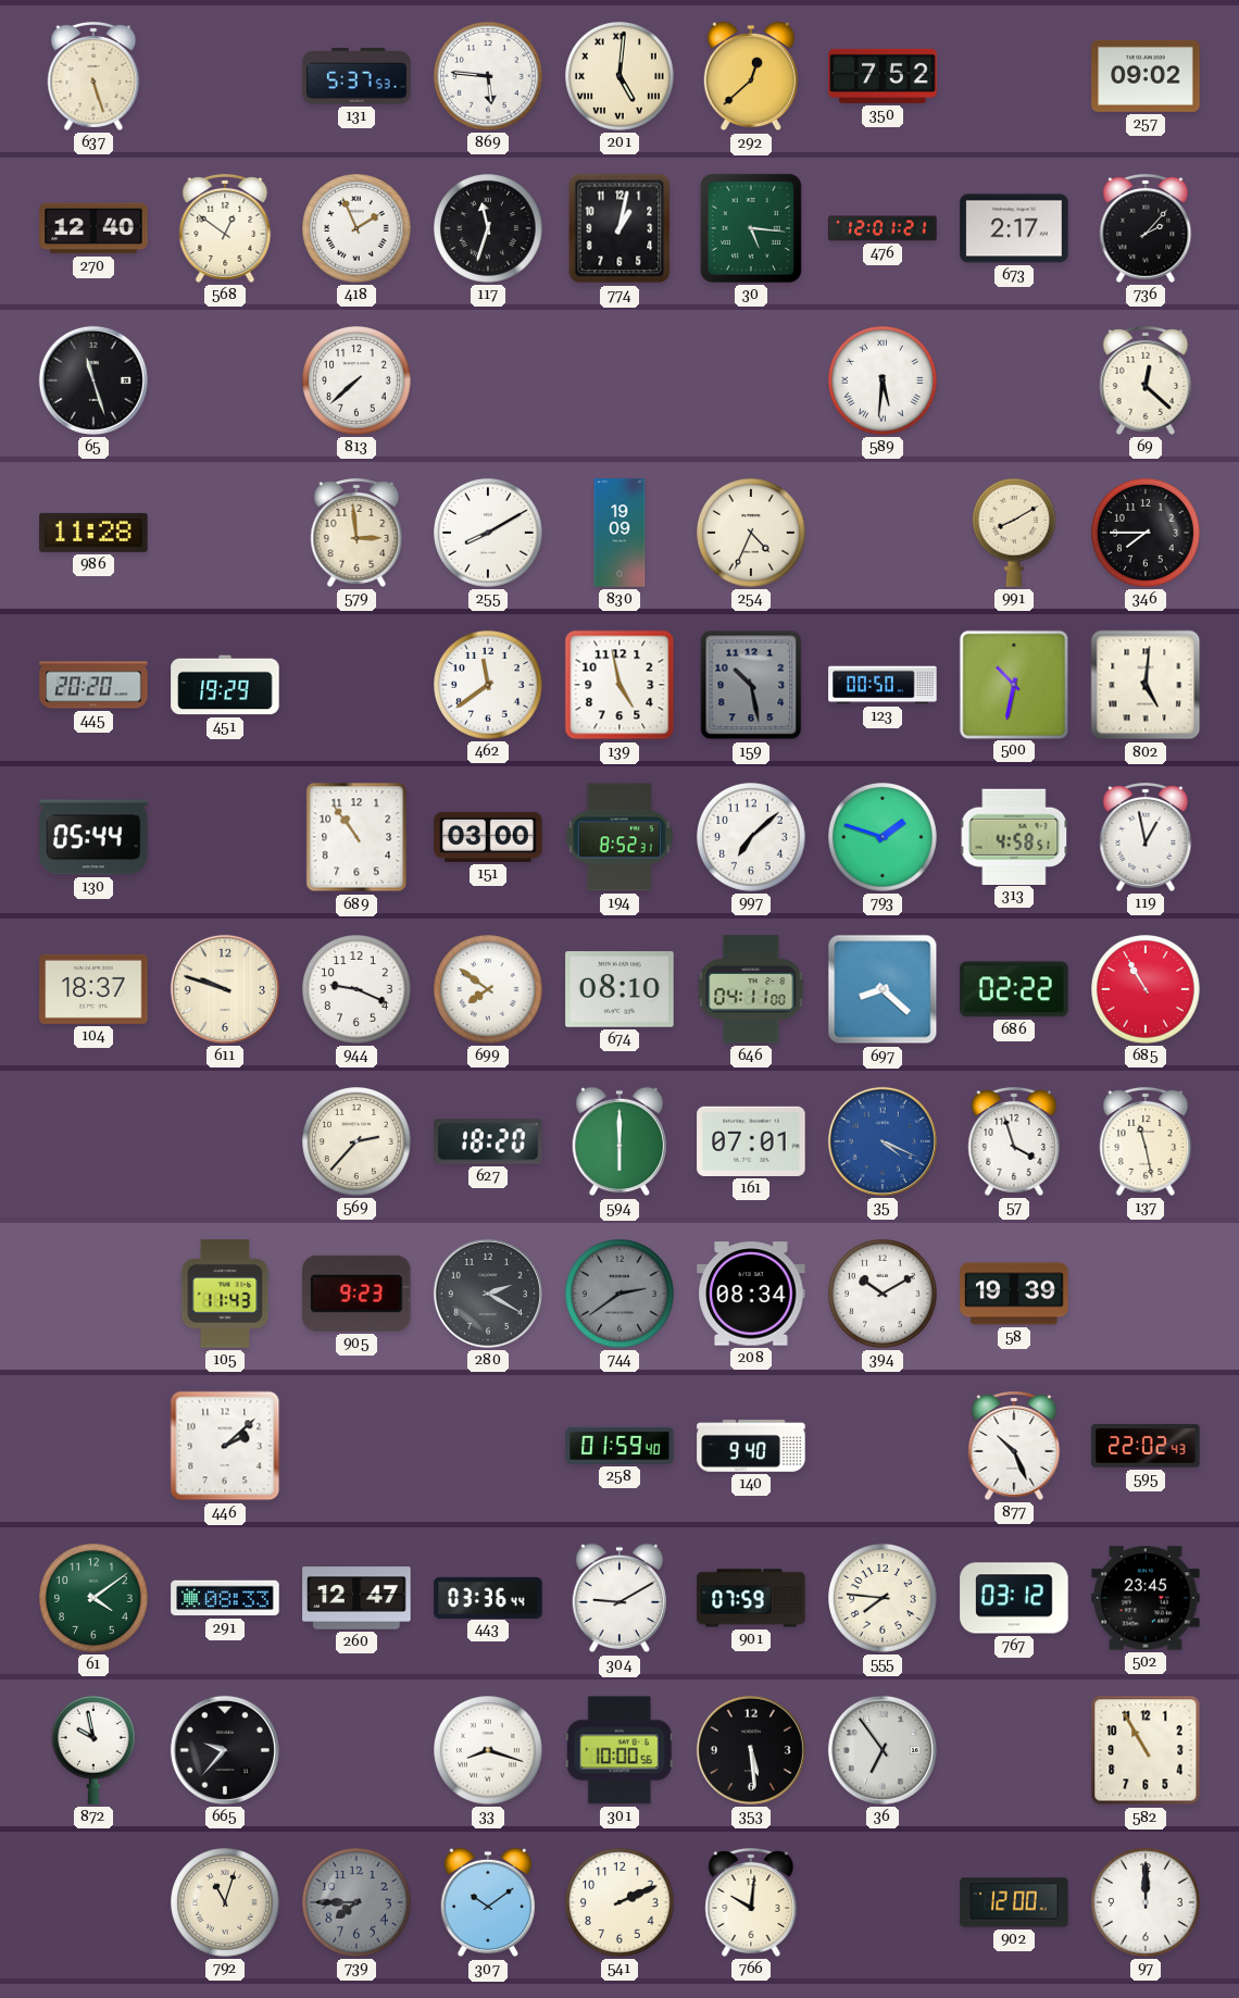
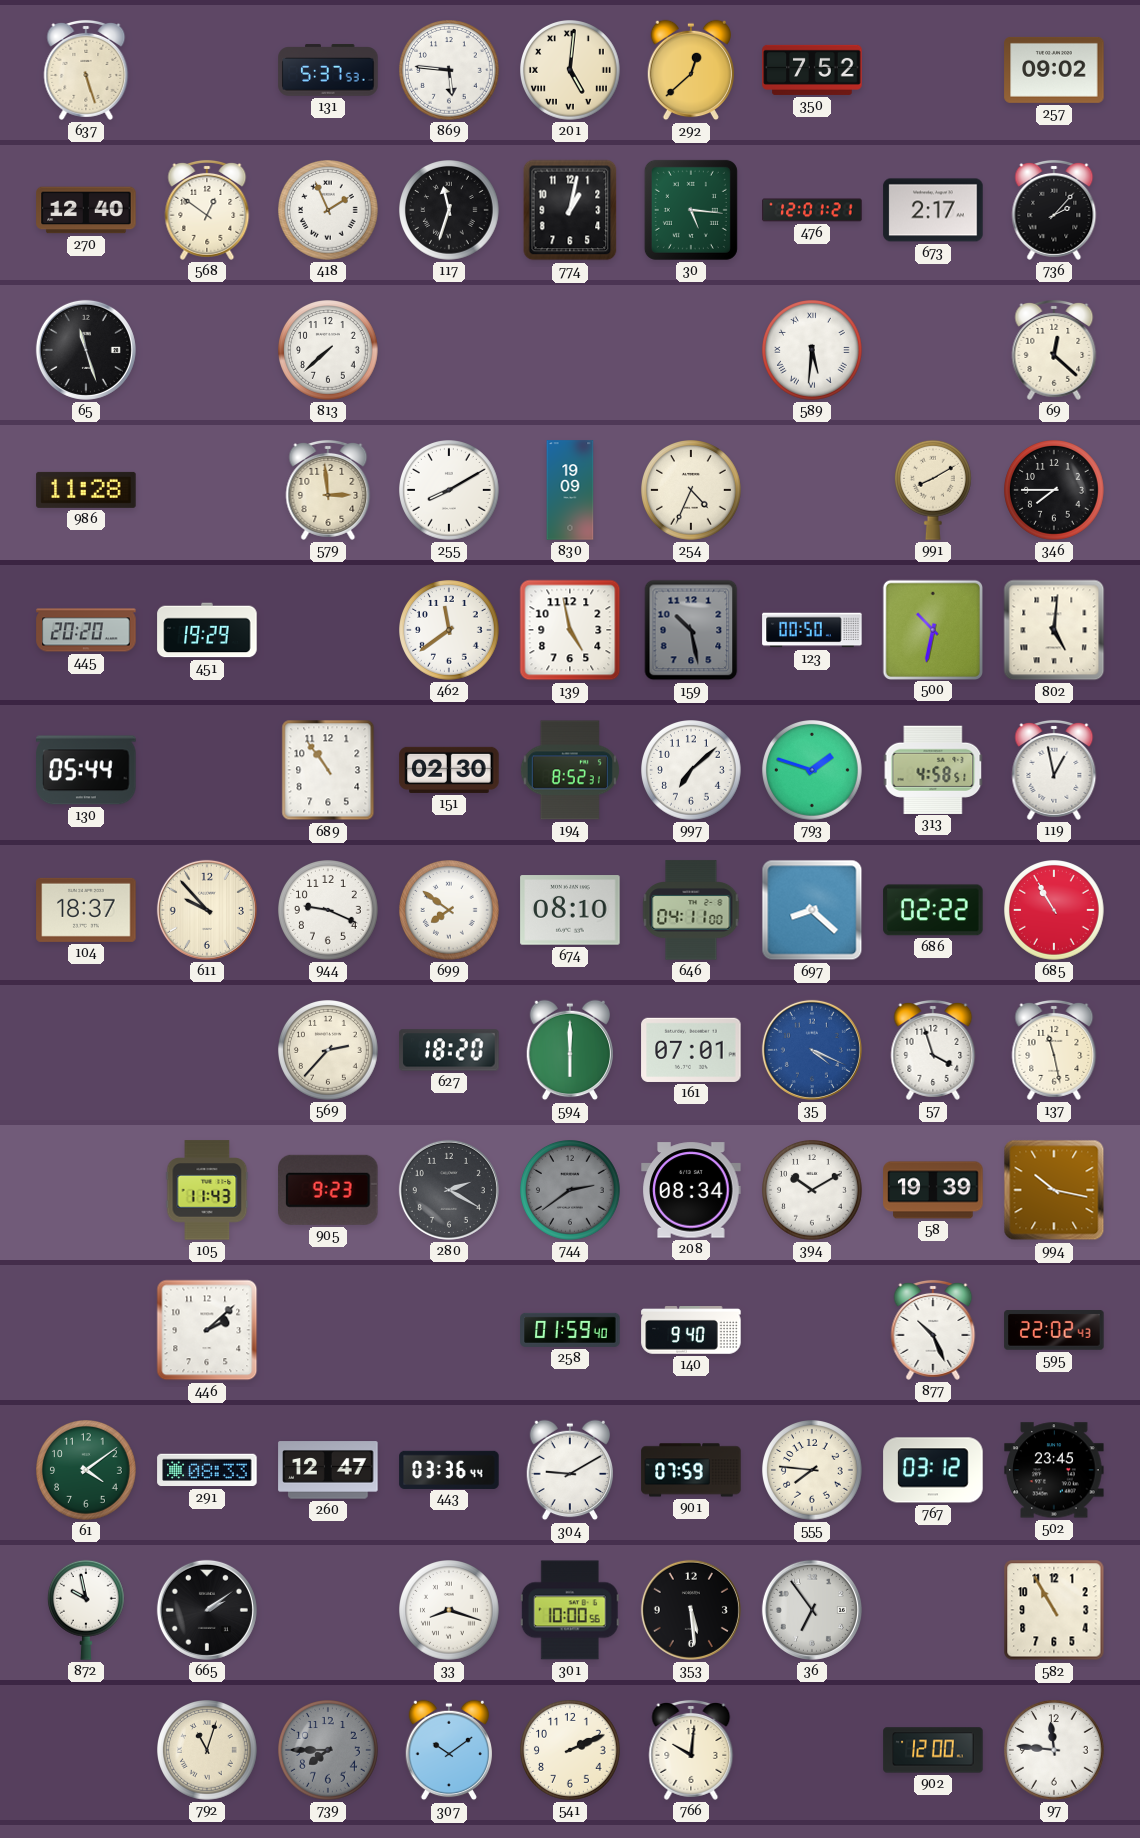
151: 03:00 -> 02:30 (449, 770)
611: 9:48 -> 9:53 (207, 910)
994: none -> 10:17 (1054, 1190)
665: 9:37 -> 2:09 (207, 1610)
97: 12:00 -> 11:46 (1055, 1751)
